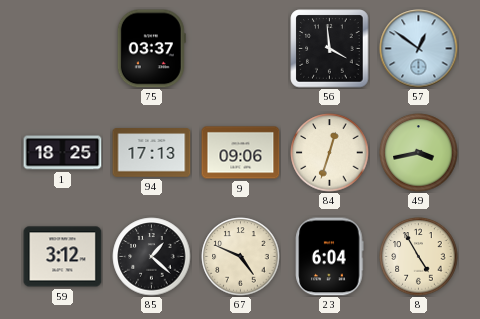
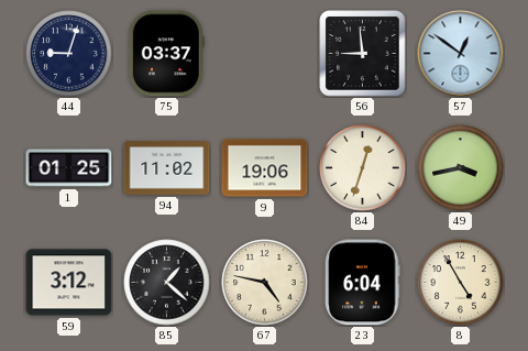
44: none -> 9:03 (69, 54)
56: 3:59 -> 8:59 (363, 54)
1: 18:25 -> 01:25 (69, 168)
94: 17:13 -> 11:02 (167, 168)
9: 09:06 -> 19:06 (265, 168)
67: 4:49 -> 4:47 (265, 283)
